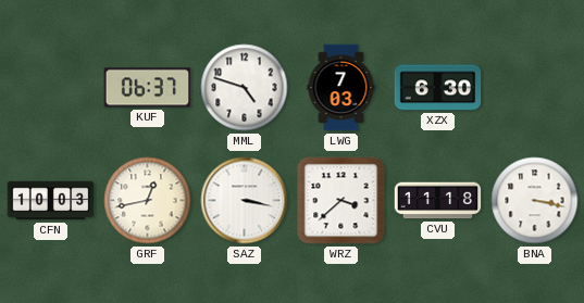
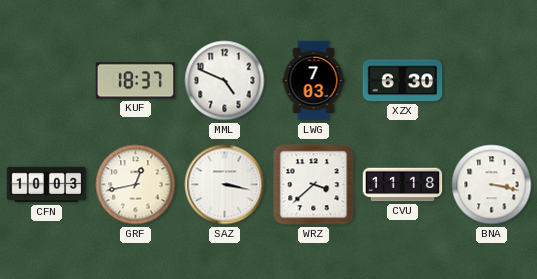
KUF: 06:37 -> 18:37 (136, 81)
MML: 4:48 -> 4:49 (225, 81)
